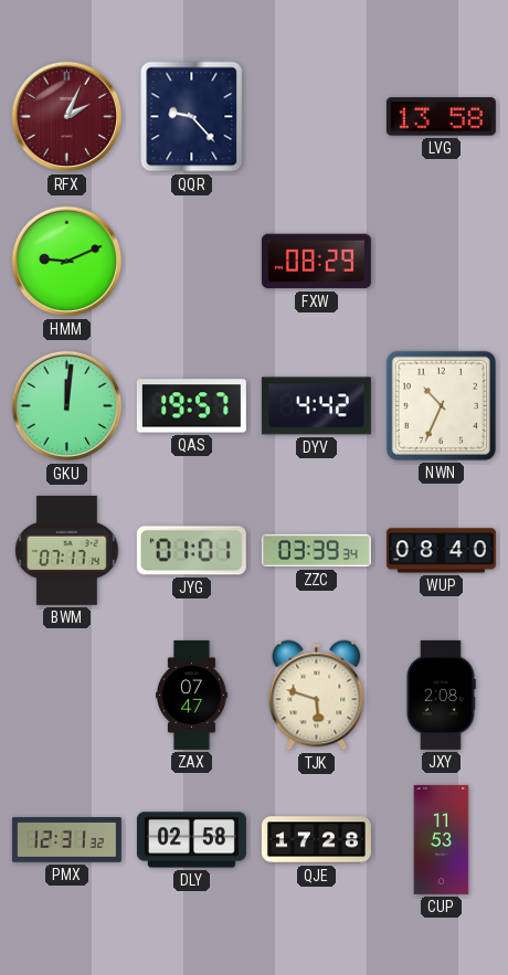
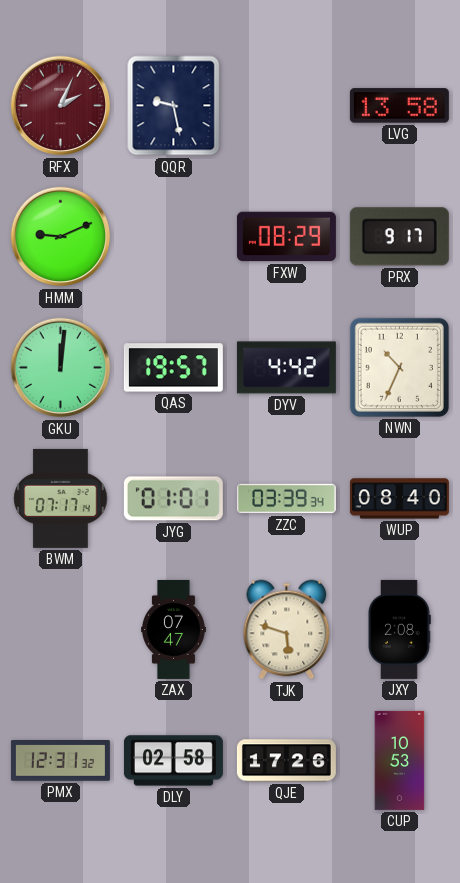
QQR: 9:23 -> 9:28 (174, 106)
PRX: none -> 9:17 (399, 237)
QJE: 17:28 -> 17:26 (286, 761)
CUP: 11:53 -> 10:53 (400, 760)
